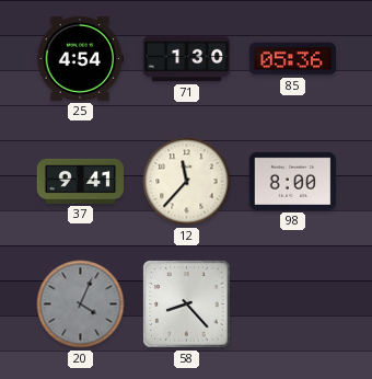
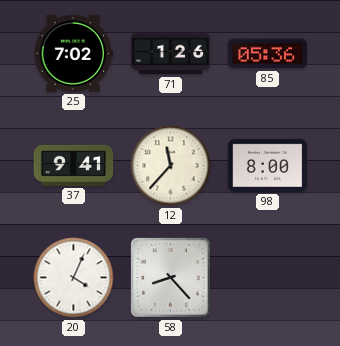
25: 4:54 -> 7:02 (74, 53)
71: 1:30 -> 1:26 (171, 54)
20 dial: grey -> white (74, 278)
